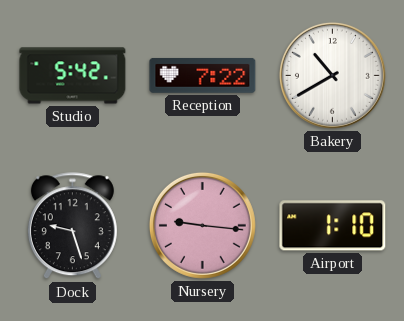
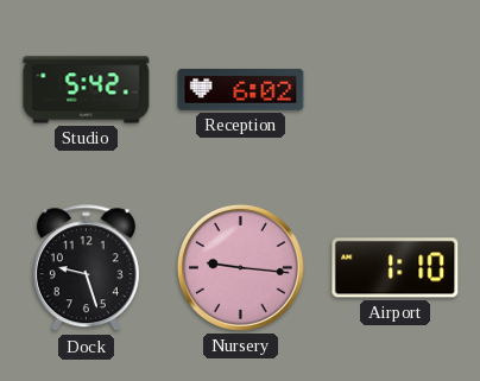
Reception: 7:22 -> 6:02 (241, 89)
Bakery: 10:40 -> none (332, 75)
